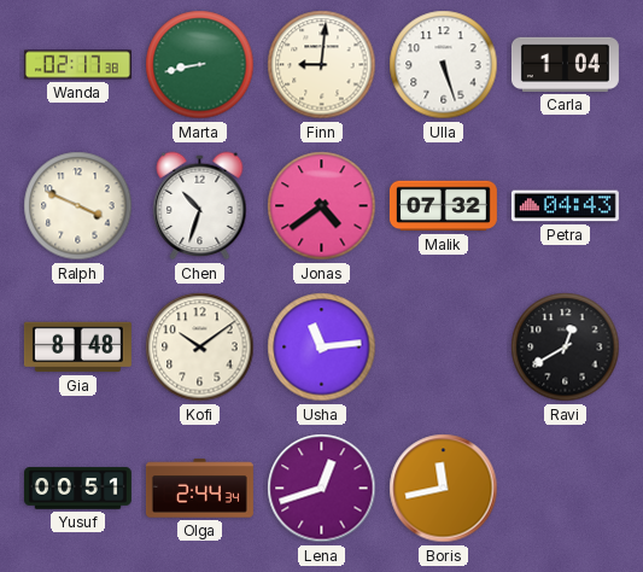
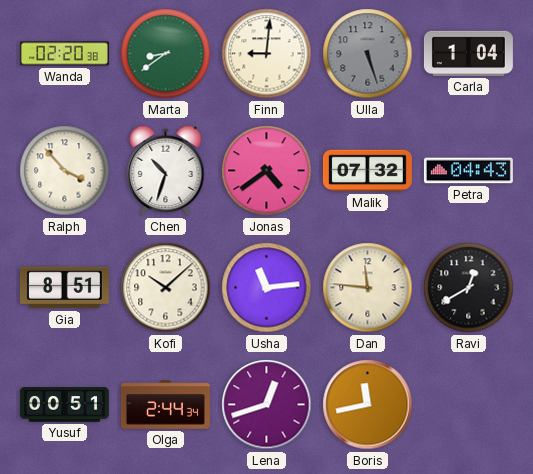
Wanda: 02:17 -> 02:20 (64, 54)
Marta: 8:43 -> 8:39 (166, 54)
Ulla dial: white -> grey (368, 54)
Ralph: 3:49 -> 3:53 (65, 171)
Gia: 8:48 -> 8:51 (64, 288)
Kofi: 10:09 -> 10:08 (166, 288)
Dan: none -> 11:46 (368, 288)
